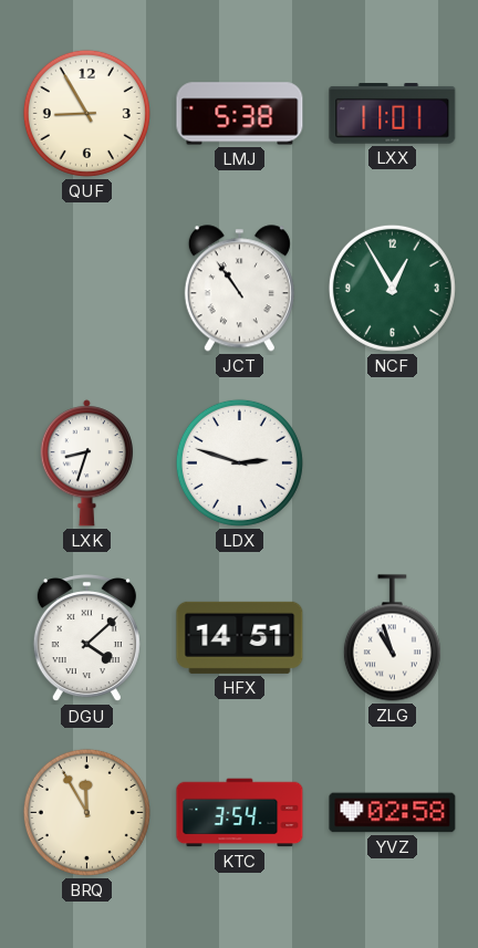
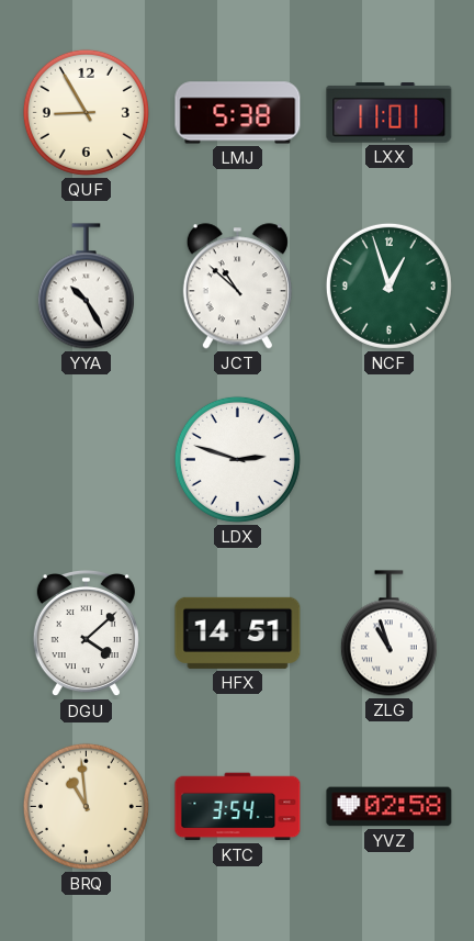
YYA: none -> 10:25 (86, 287)
JCT: 10:54 -> 10:52 (237, 287)
NCF: 12:55 -> 12:57 (388, 285)
LXK: 8:33 -> none (86, 463)
BRQ: 11:55 -> 10:59 (86, 806)
